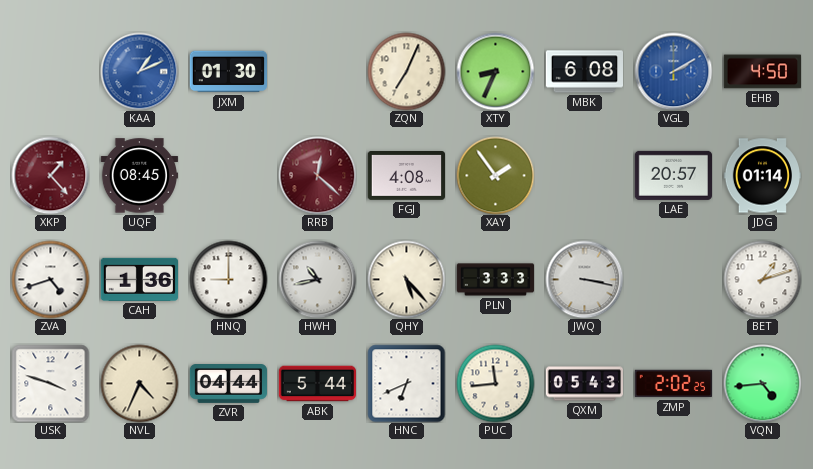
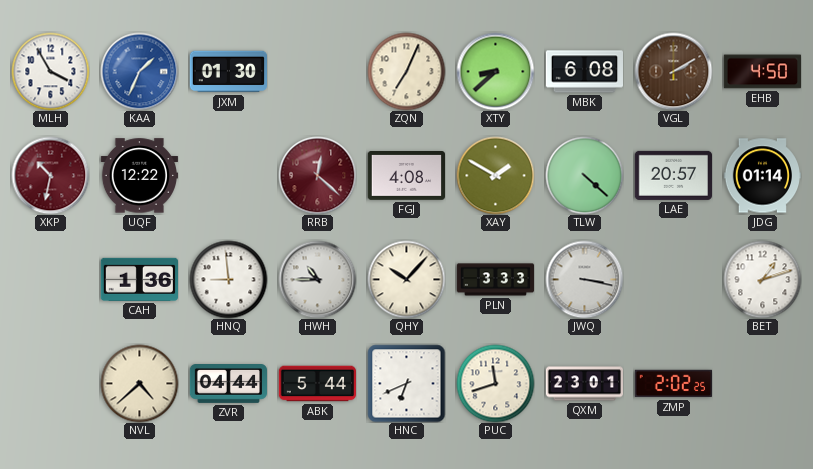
MLH: none -> 3:55 (50, 71)
KAA: 1:11 -> 1:34 (139, 71)
XTY: 8:34 -> 8:38 (495, 71)
VGL dial: blue -> brown (673, 71)
XKP: 1:23 -> 10:32 (50, 175)
UQF: 08:45 -> 12:22 (139, 176)
XAY: 1:54 -> 1:50 (495, 175)
TLW: none -> 4:22 (584, 175)
ZVA: 4:42 -> none (50, 279)
HNQ: 9:00 -> 8:59 (228, 279)
HWH: 10:43 -> 10:45 (317, 279)
QHY: 5:23 -> 10:07 (406, 279)
USK: 3:48 -> none (50, 383)
NVL: 4:34 -> 4:38 (139, 383)
PUC: 11:44 -> 11:42 (495, 383)
QXM: 05:43 -> 23:01 (584, 384)
VQN: 4:44 -> none (762, 383)
